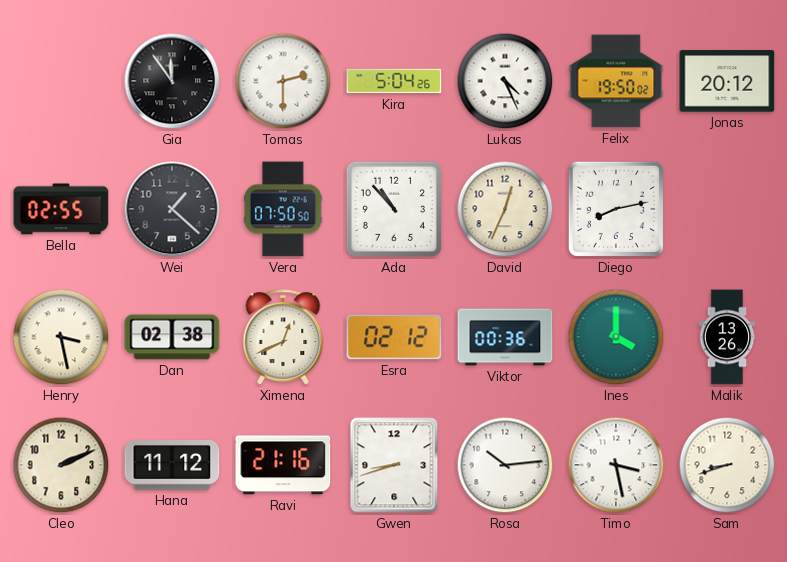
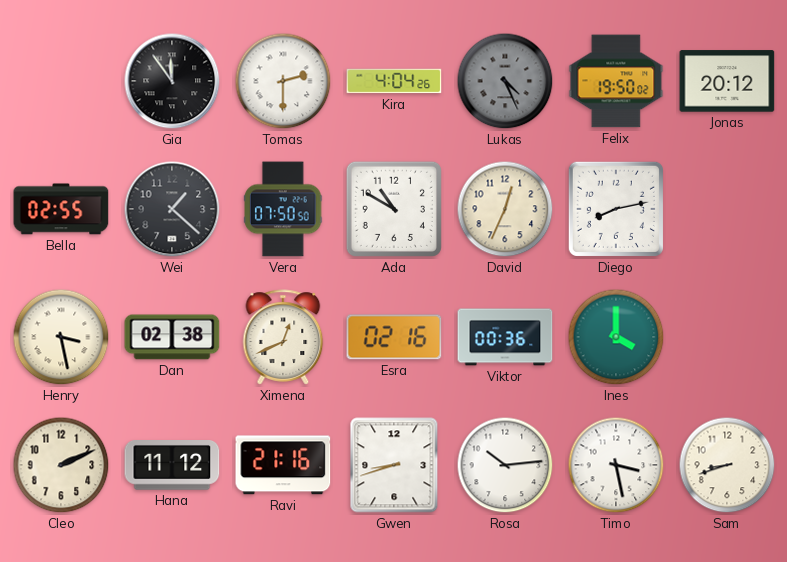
Kira: 5:04 -> 4:04 (394, 81)
Lukas dial: white -> grey (505, 81)
Ada: 10:53 -> 10:50 (394, 209)
Esra: 02:12 -> 02:16 (394, 337)
Malik: 13:26 -> none (727, 337)
